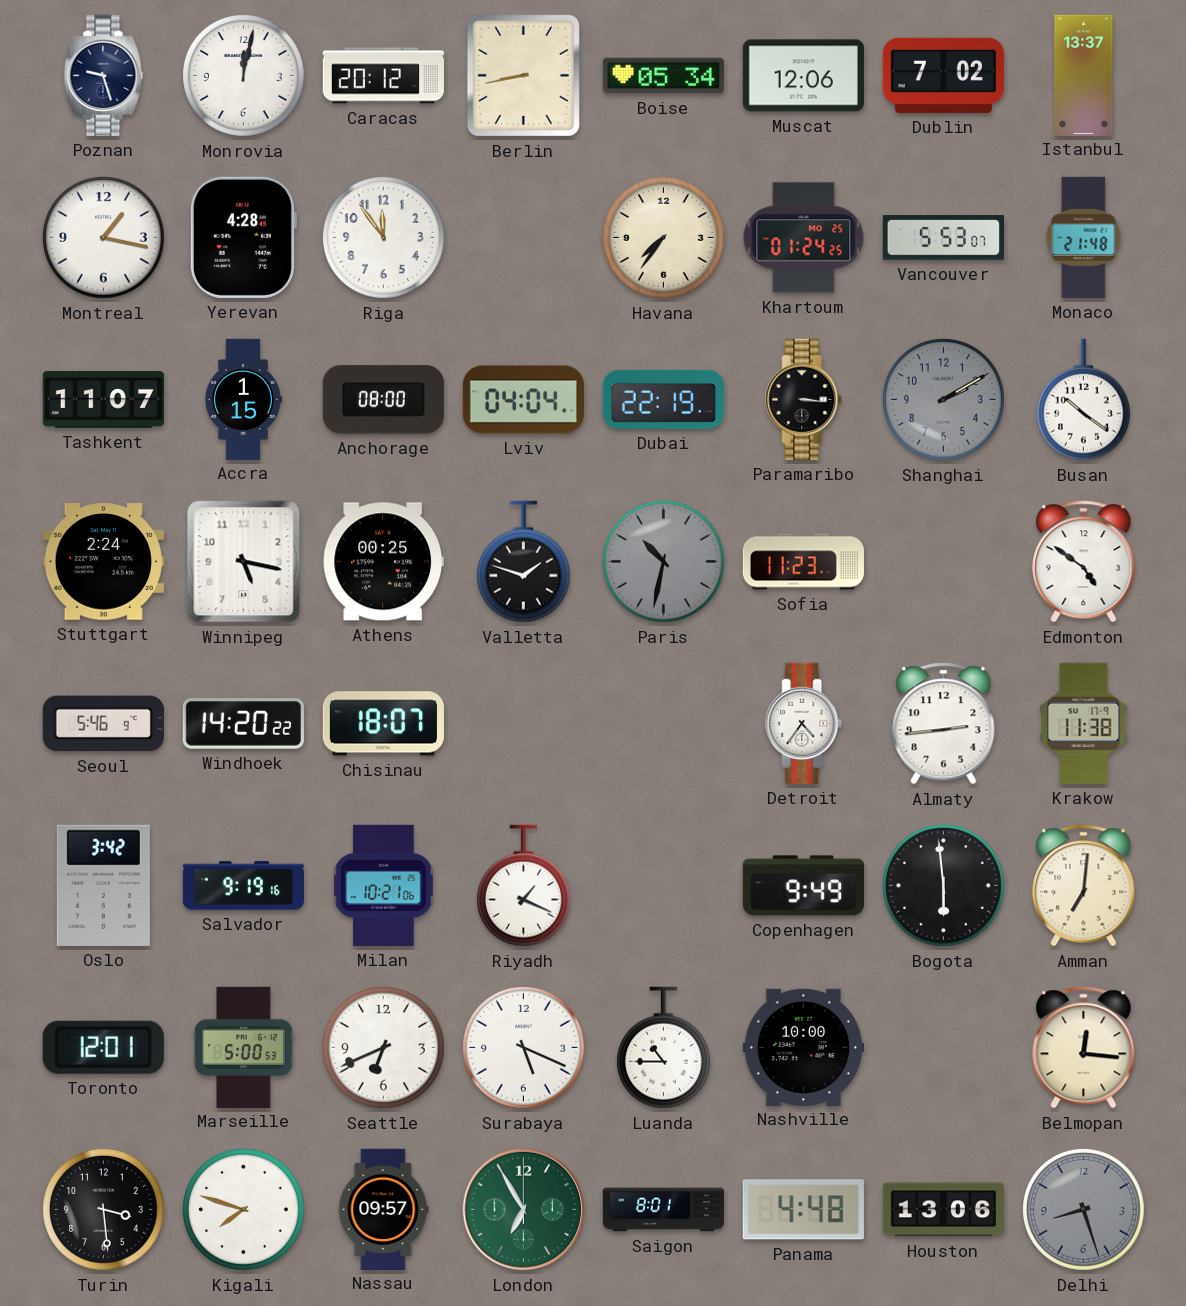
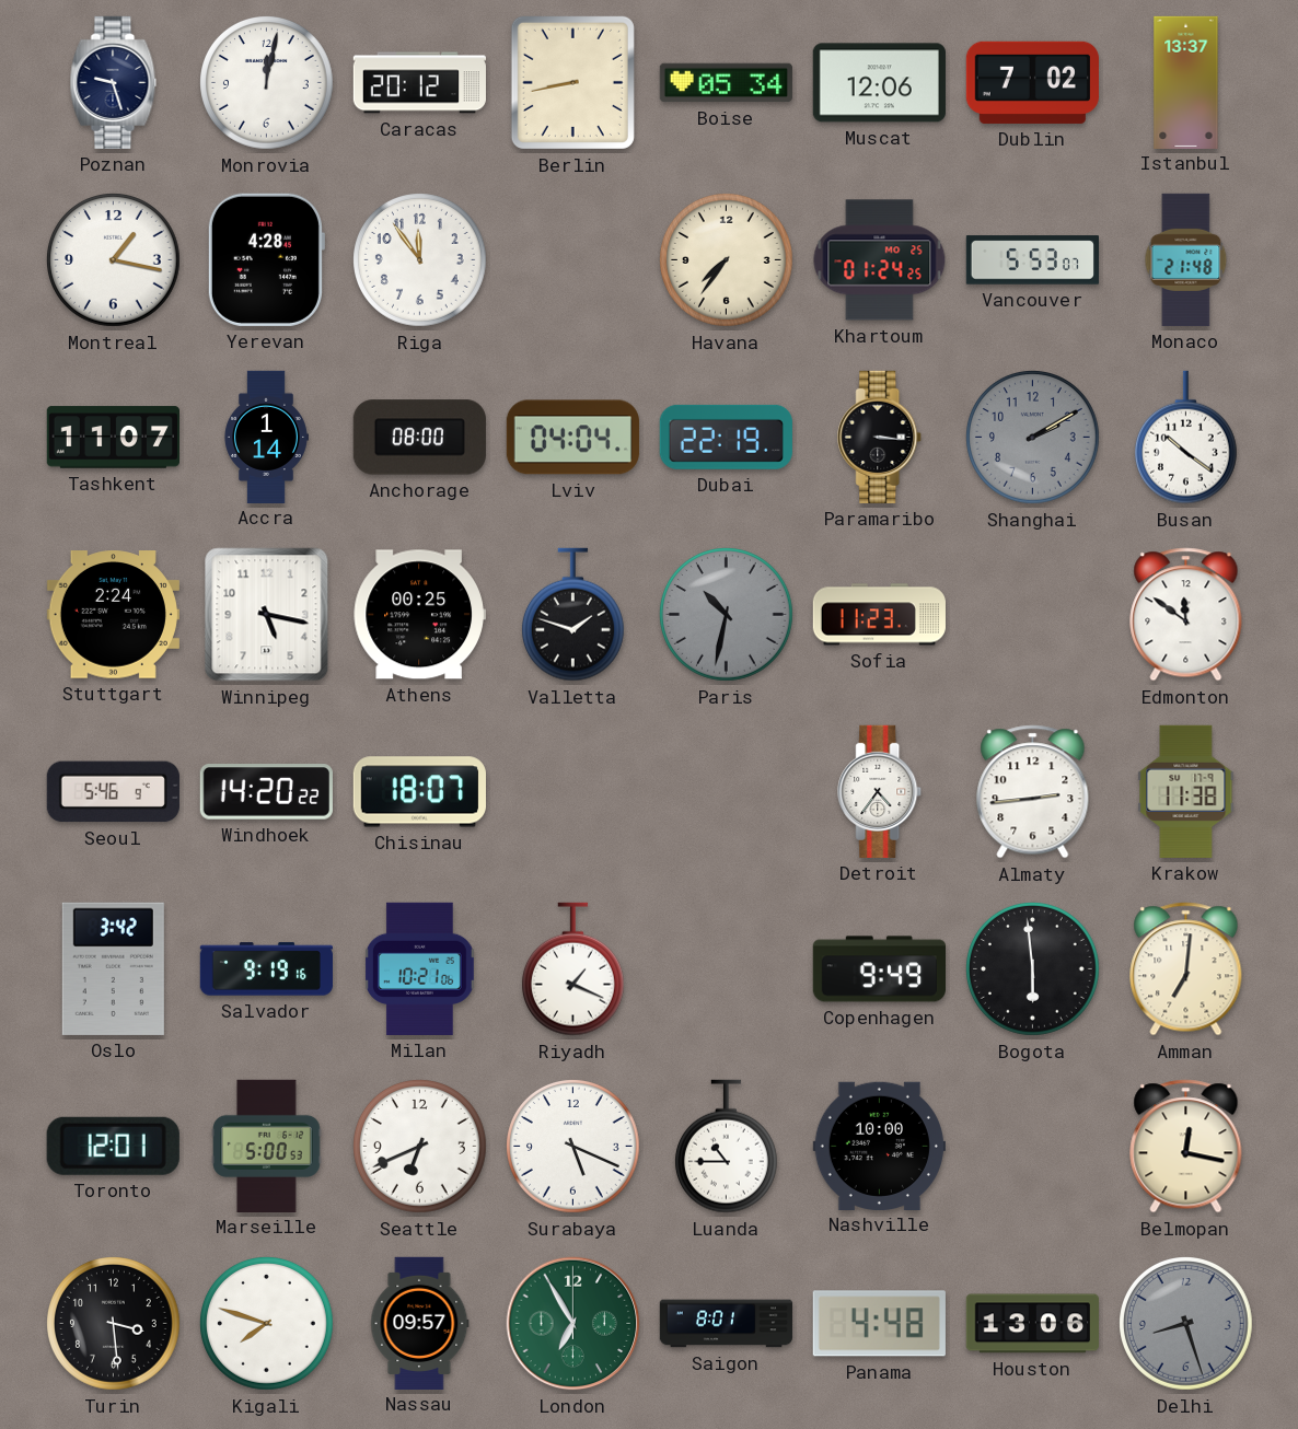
Accra: 1:15 -> 1:14 (266, 437)
Edmonton: 4:51 -> 11:51 (1186, 615)
Belmopan: 12:16 -> 12:17 (1186, 1147)
